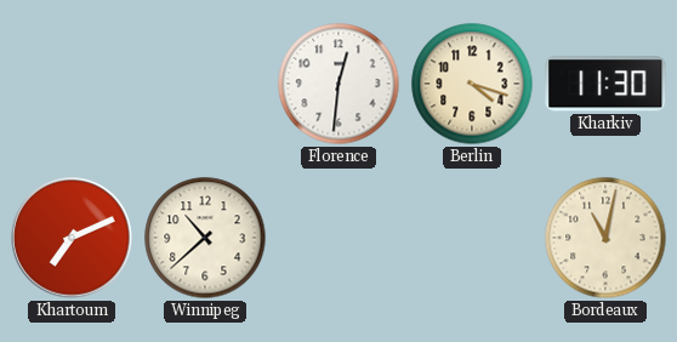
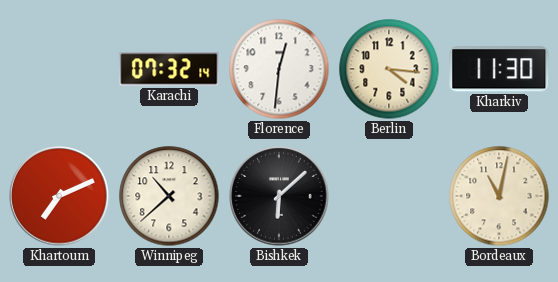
Karachi: none -> 07:32 (169, 69)
Berlin: 4:18 -> 4:16 (389, 69)
Bishkek: none -> 6:08 (279, 196)
